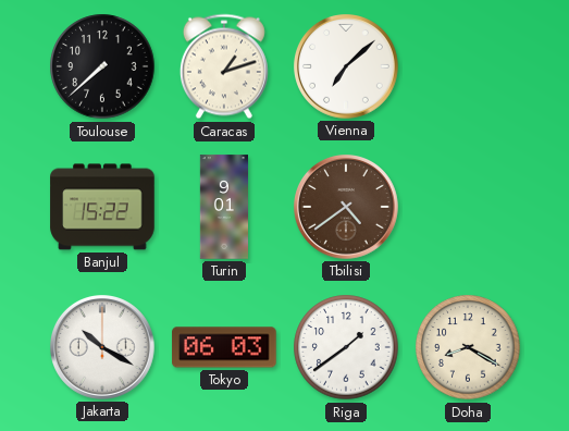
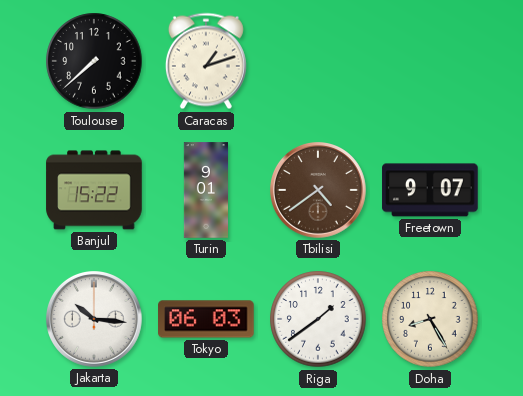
Vienna: 7:08 -> none (347, 67)
Freetown: none -> 9:07 (430, 190)
Jakarta: 10:20 -> 10:16 (95, 320)
Doha: 8:20 -> 8:25 (430, 319)
